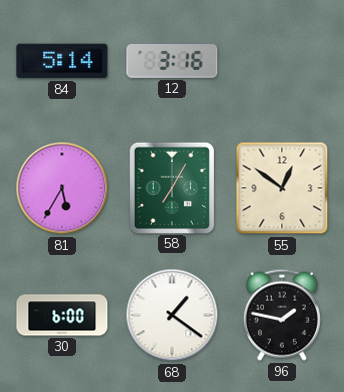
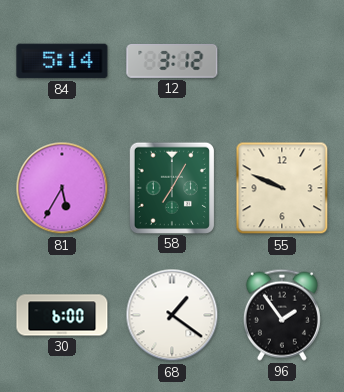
12: 3:16 -> 3:12 (172, 61)
55: 12:51 -> 9:49 (282, 188)
96: 1:47 -> 1:54 (282, 315)
